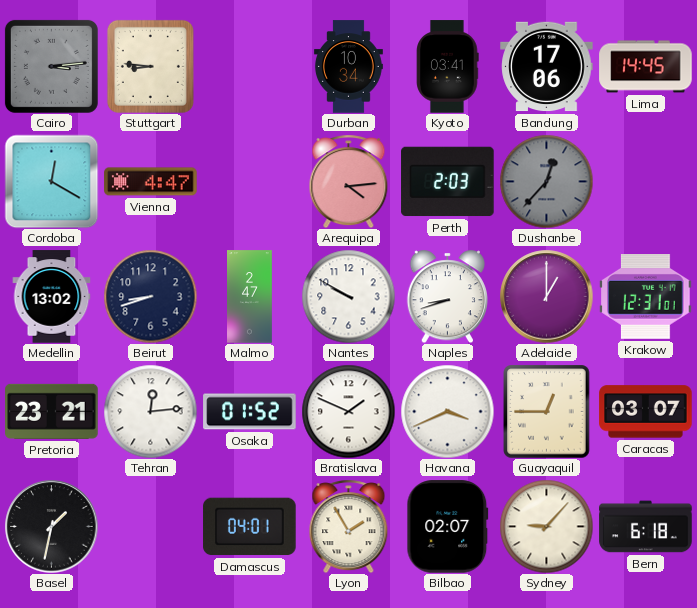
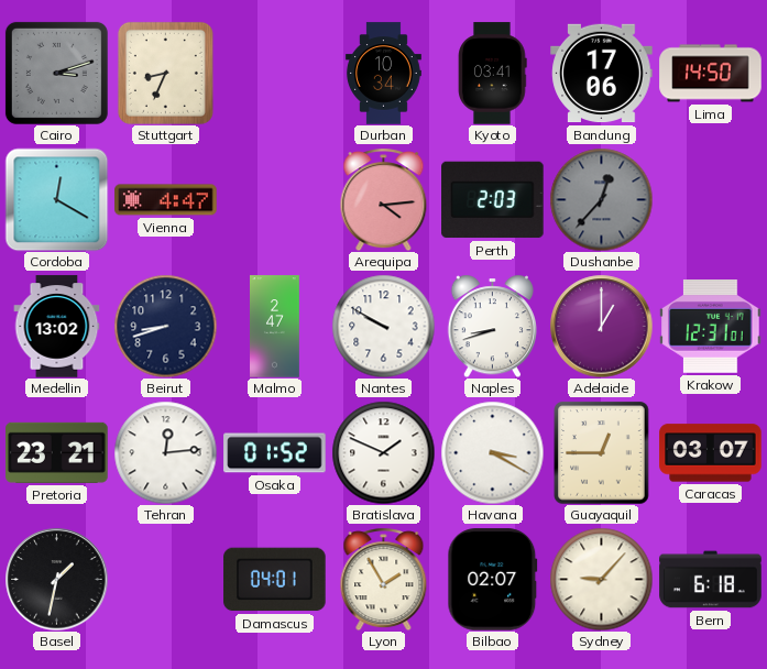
Cairo: 3:14 -> 3:12 (56, 73)
Stuttgart: 8:46 -> 8:34 (165, 73)
Lima: 14:45 -> 14:50 (711, 74)
Havana: 3:41 -> 3:20 (492, 452)
